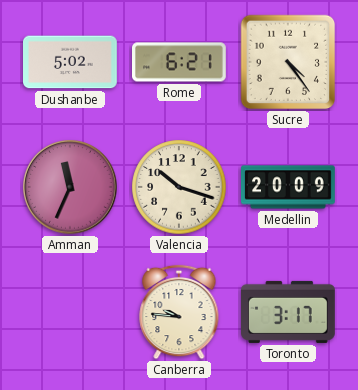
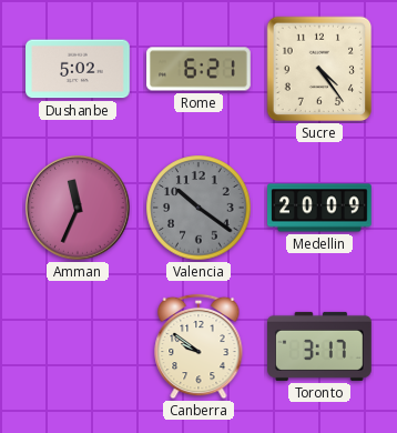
Valencia: 10:18 -> 10:21 (198, 208)
Valencia dial: cream -> grey (198, 208)
Canberra: 9:46 -> 9:51 (198, 346)
